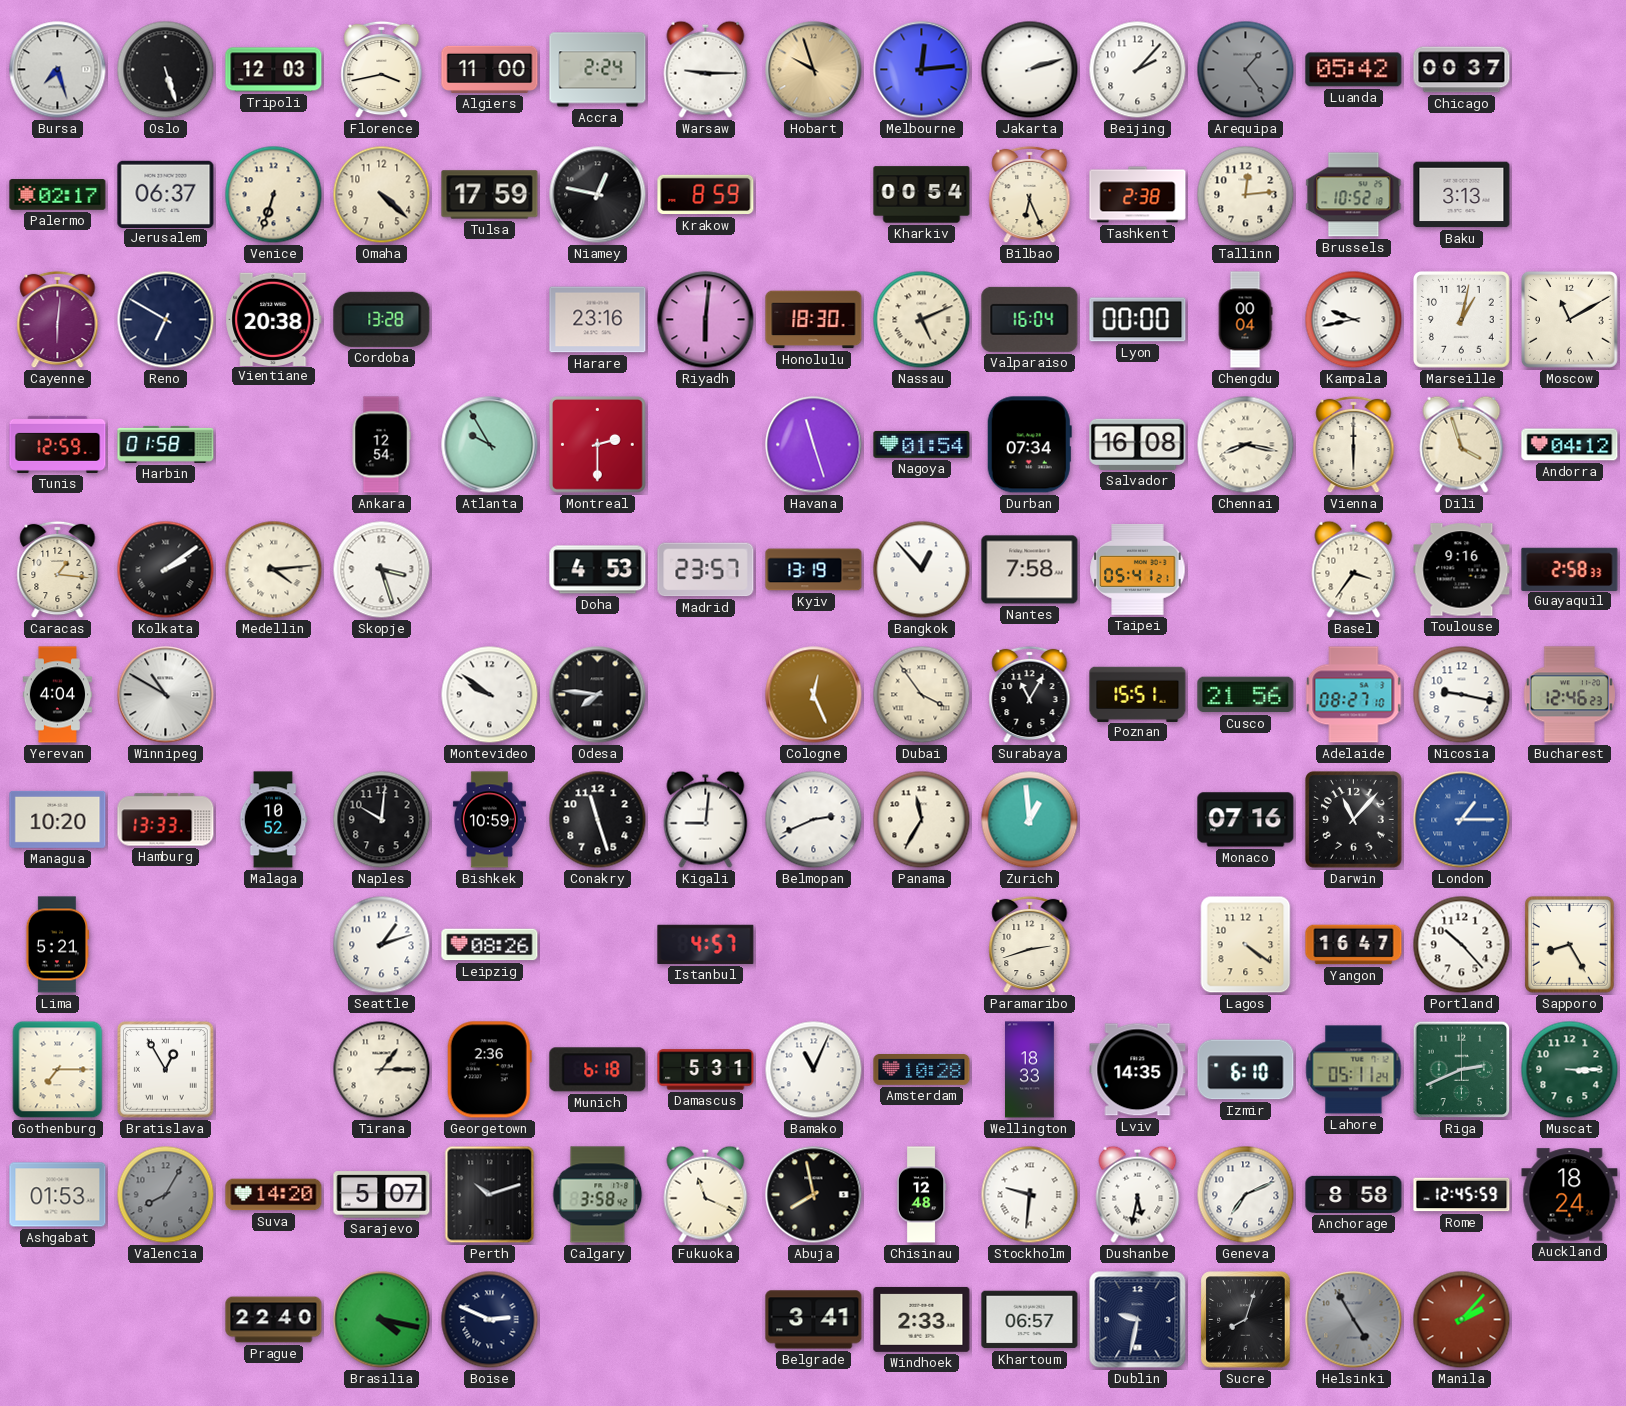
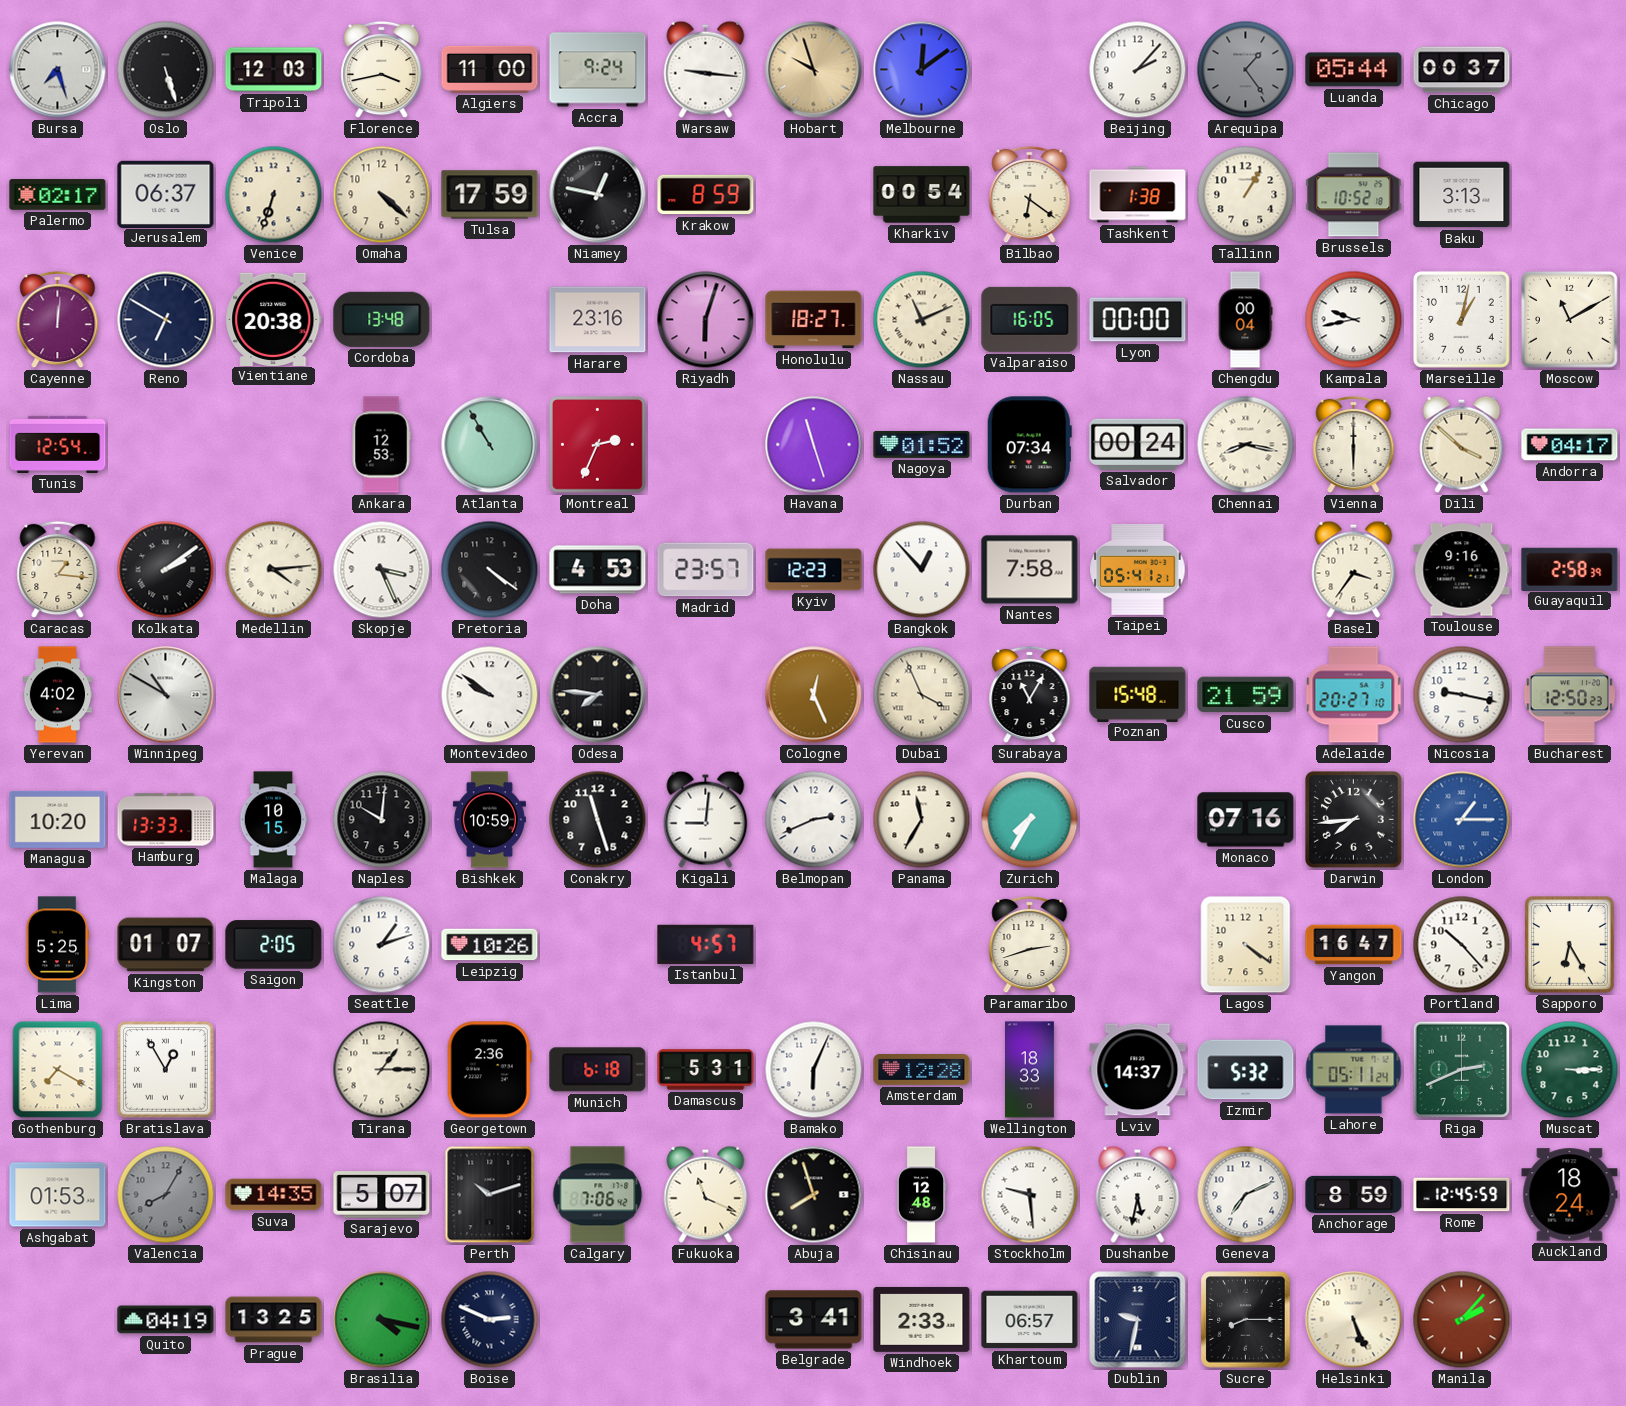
Accra: 2:24 -> 9:24 (598, 70)
Warsaw: 9:15 -> 9:16 (706, 69)
Melbourne: 12:14 -> 12:09 (922, 70)
Jakarta: 2:12 -> none (1030, 70)
Luanda: 05:42 -> 05:44 (1354, 70)
Bilbao: 6:26 -> 6:21 (1030, 195)
Tashkent: 2:38 -> 1:38 (1138, 195)
Tallinn: 12:14 -> 1:05 (1246, 195)
Cayenne: 6:01 -> 12:01 (58, 320)
Cordoba: 13:28 -> 13:48 (382, 319)
Riyadh: 6:01 -> 6:03 (706, 320)
Honolulu: 18:30 -> 18:27 (814, 320)
Nassau: 5:11 -> 11:11 (922, 320)
Valparaiso: 16:04 -> 16:05 (1030, 319)
Tunis: 12:59 -> 12:54 (58, 444)
Harbin: 01:58 -> none (166, 444)
Ankara: 12:54 -> 12:53 (381, 445)
Atlanta: 9:55 -> 10:55 (490, 445)
Montreal: 2:30 -> 2:34 (597, 444)
Nagoya: 01:54 -> 01:52 (922, 444)
Salvador: 16:08 -> 00:24 (1138, 444)
Dili: 3:57 -> 3:52 (1462, 444)
Andorra: 04:12 -> 04:17 (1570, 445)
Skopje: 3:27 -> 3:26 (382, 570)
Pretoria: none -> 4:21 (490, 570)
Kyiv: 13:19 -> 12:23 (814, 570)
Guayaquil: 2:58:33 -> 2:58:39 (1570, 569)
Yerevan: 4:04 -> 4:02 (57, 695)
Dubai: 3:54 -> 3:56 (922, 695)
Poznan: 15:51 -> 15:48 (1138, 694)
Cusco: 21:56 -> 21:59 (1246, 695)
Adelaide: 08:27 -> 20:27 (1354, 695)
Bucharest: 12:46 -> 12:50 (1569, 695)
Malaga: 10:52 -> 10:15 (273, 820)
Zurich: 12:59 -> 7:35 (1030, 820)
Darwin: 11:07 -> 7:44 (1353, 819)
Lima: 5:21 -> 5:25 (57, 945)
Kingston: none -> 01:07 (166, 945)
Saigon: none -> 2:05 (274, 945)
Leipzig: 08:26 -> 10:26 (490, 945)
Sapporo: 8:25 -> 6:25 (1569, 944)
Gothenburg: 7:15 -> 7:20 (58, 1070)
Bamako: 11:04 -> 6:04 (814, 1070)
Amsterdam: 10:28 -> 12:28 (922, 1070)
Lviv: 14:35 -> 14:37 (1138, 1070)
Izmir: 6:10 -> 5:32 (1246, 1070)
Suva: 14:20 -> 14:35 (274, 1195)
Calgary: 3:58 -> 7:06 (598, 1195)
Abuja: 7:58 -> 7:57 (814, 1195)
Stockholm: 9:31 -> 9:29 (1030, 1195)
Anchorage: 8:58 -> 8:59 (1354, 1194)
Quito: none -> 04:19 (166, 1320)
Prague: 22:40 -> 13:25 (274, 1320)
Sucre: 8:03 -> 8:15 (1246, 1320)
Helsinki: 4:55 -> 5:26 (1354, 1320)
Helsinki dial: grey -> cream (1354, 1320)
